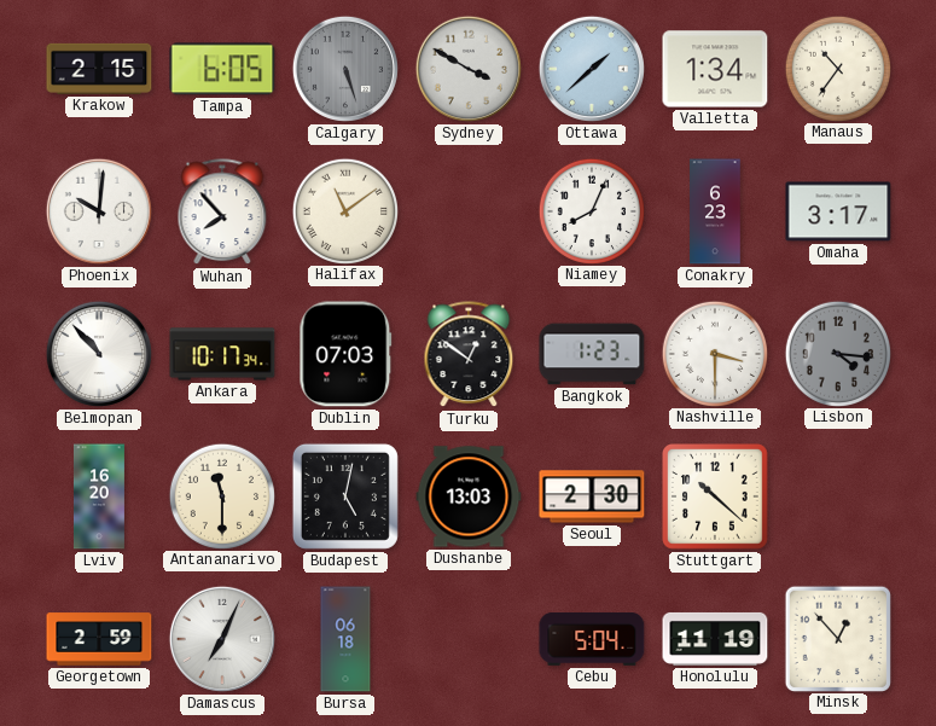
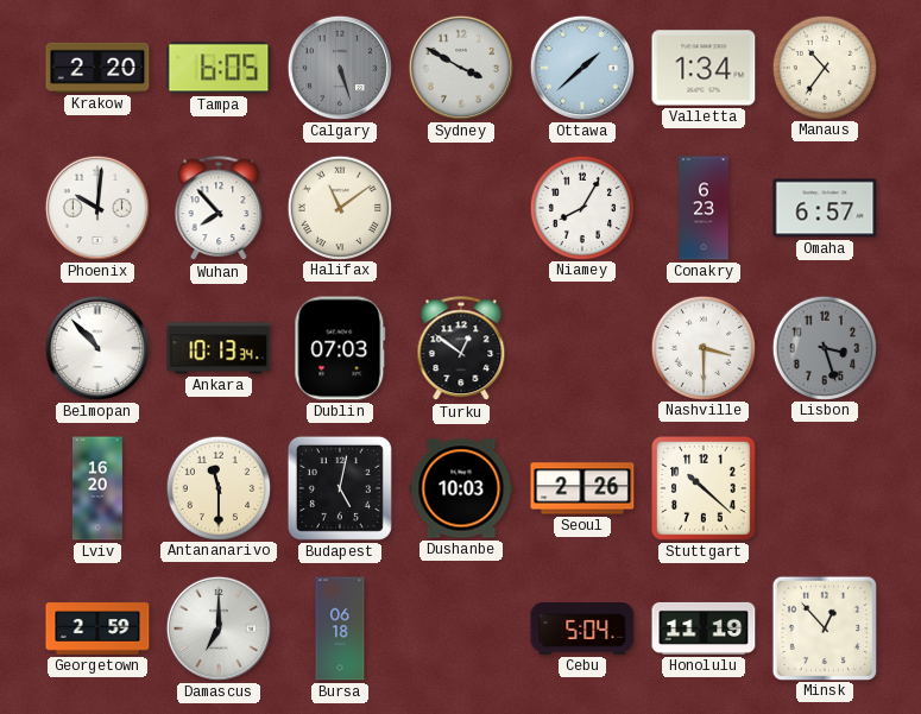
Krakow: 2:15 -> 2:20 (97, 68)
Niamey: 8:04 -> 8:05 (581, 207)
Omaha: 3:17 -> 6:57 (825, 208)
Ankara: 10:17 -> 10:13 (219, 348)
Bangkok: 1:23 -> none (592, 354)
Lisbon: 4:16 -> 3:27 (824, 347)
Dushanbe: 13:03 -> 10:03 (461, 488)
Seoul: 2:30 -> 2:26 (582, 488)
Damascus: 7:04 -> 7:00 (219, 628)
